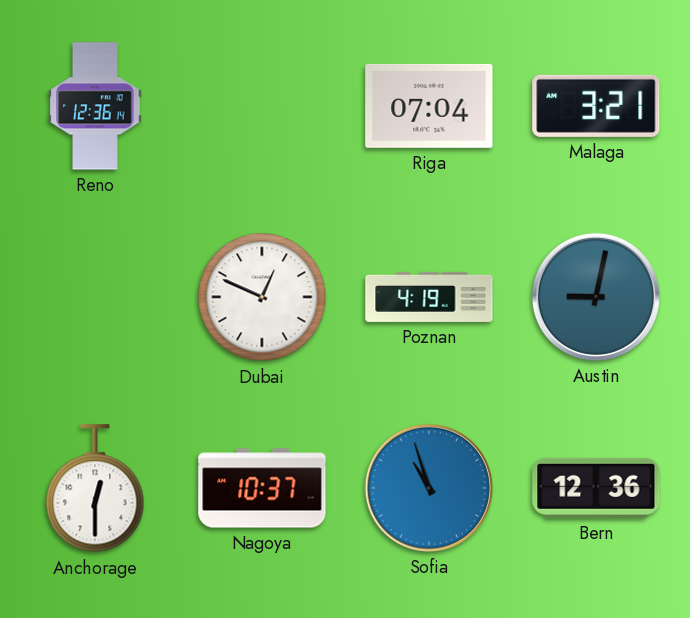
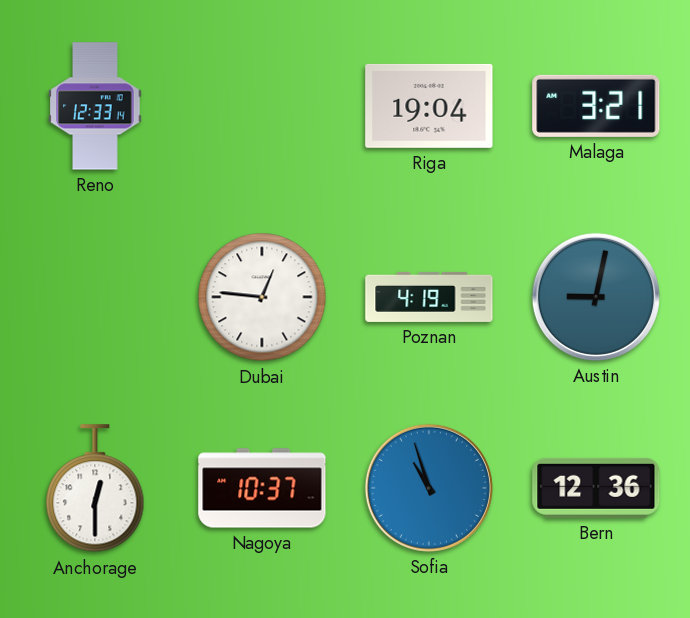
Reno: 12:36 -> 12:33 (95, 106)
Riga: 07:04 -> 19:04 (429, 106)
Dubai: 12:49 -> 12:46 (262, 297)
